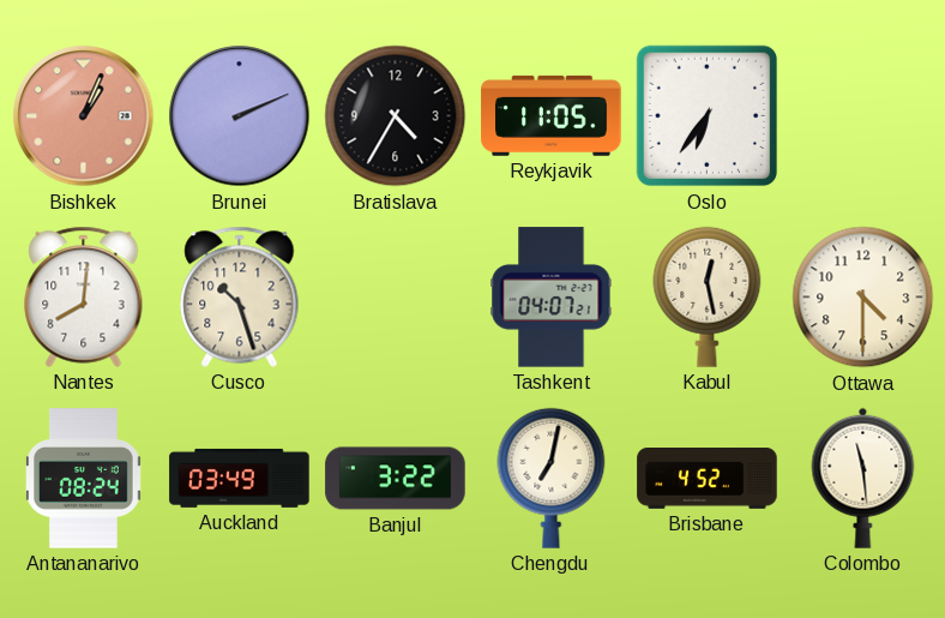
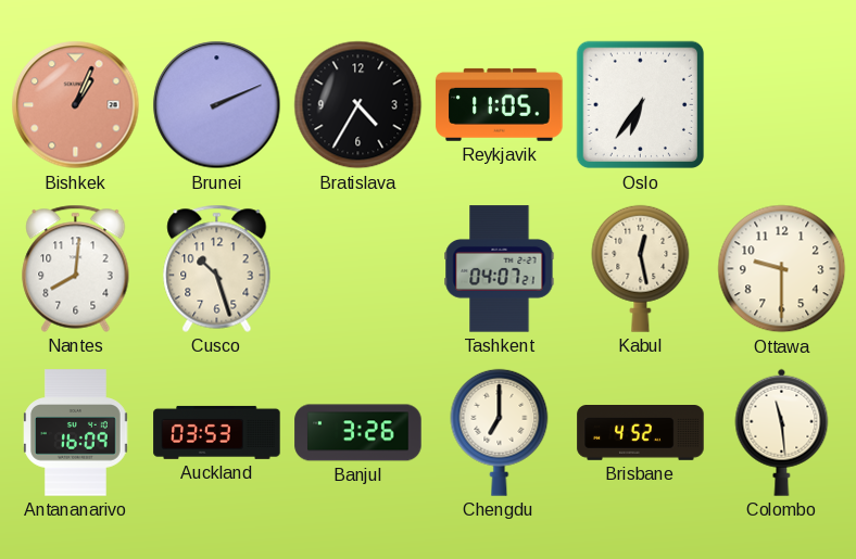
Ottawa: 4:30 -> 9:30 (782, 269)
Antananarivo: 08:24 -> 16:09 (76, 433)
Auckland: 03:49 -> 03:53 (217, 432)
Banjul: 3:22 -> 3:26 (358, 433)
Chengdu: 7:02 -> 7:00 (500, 432)
